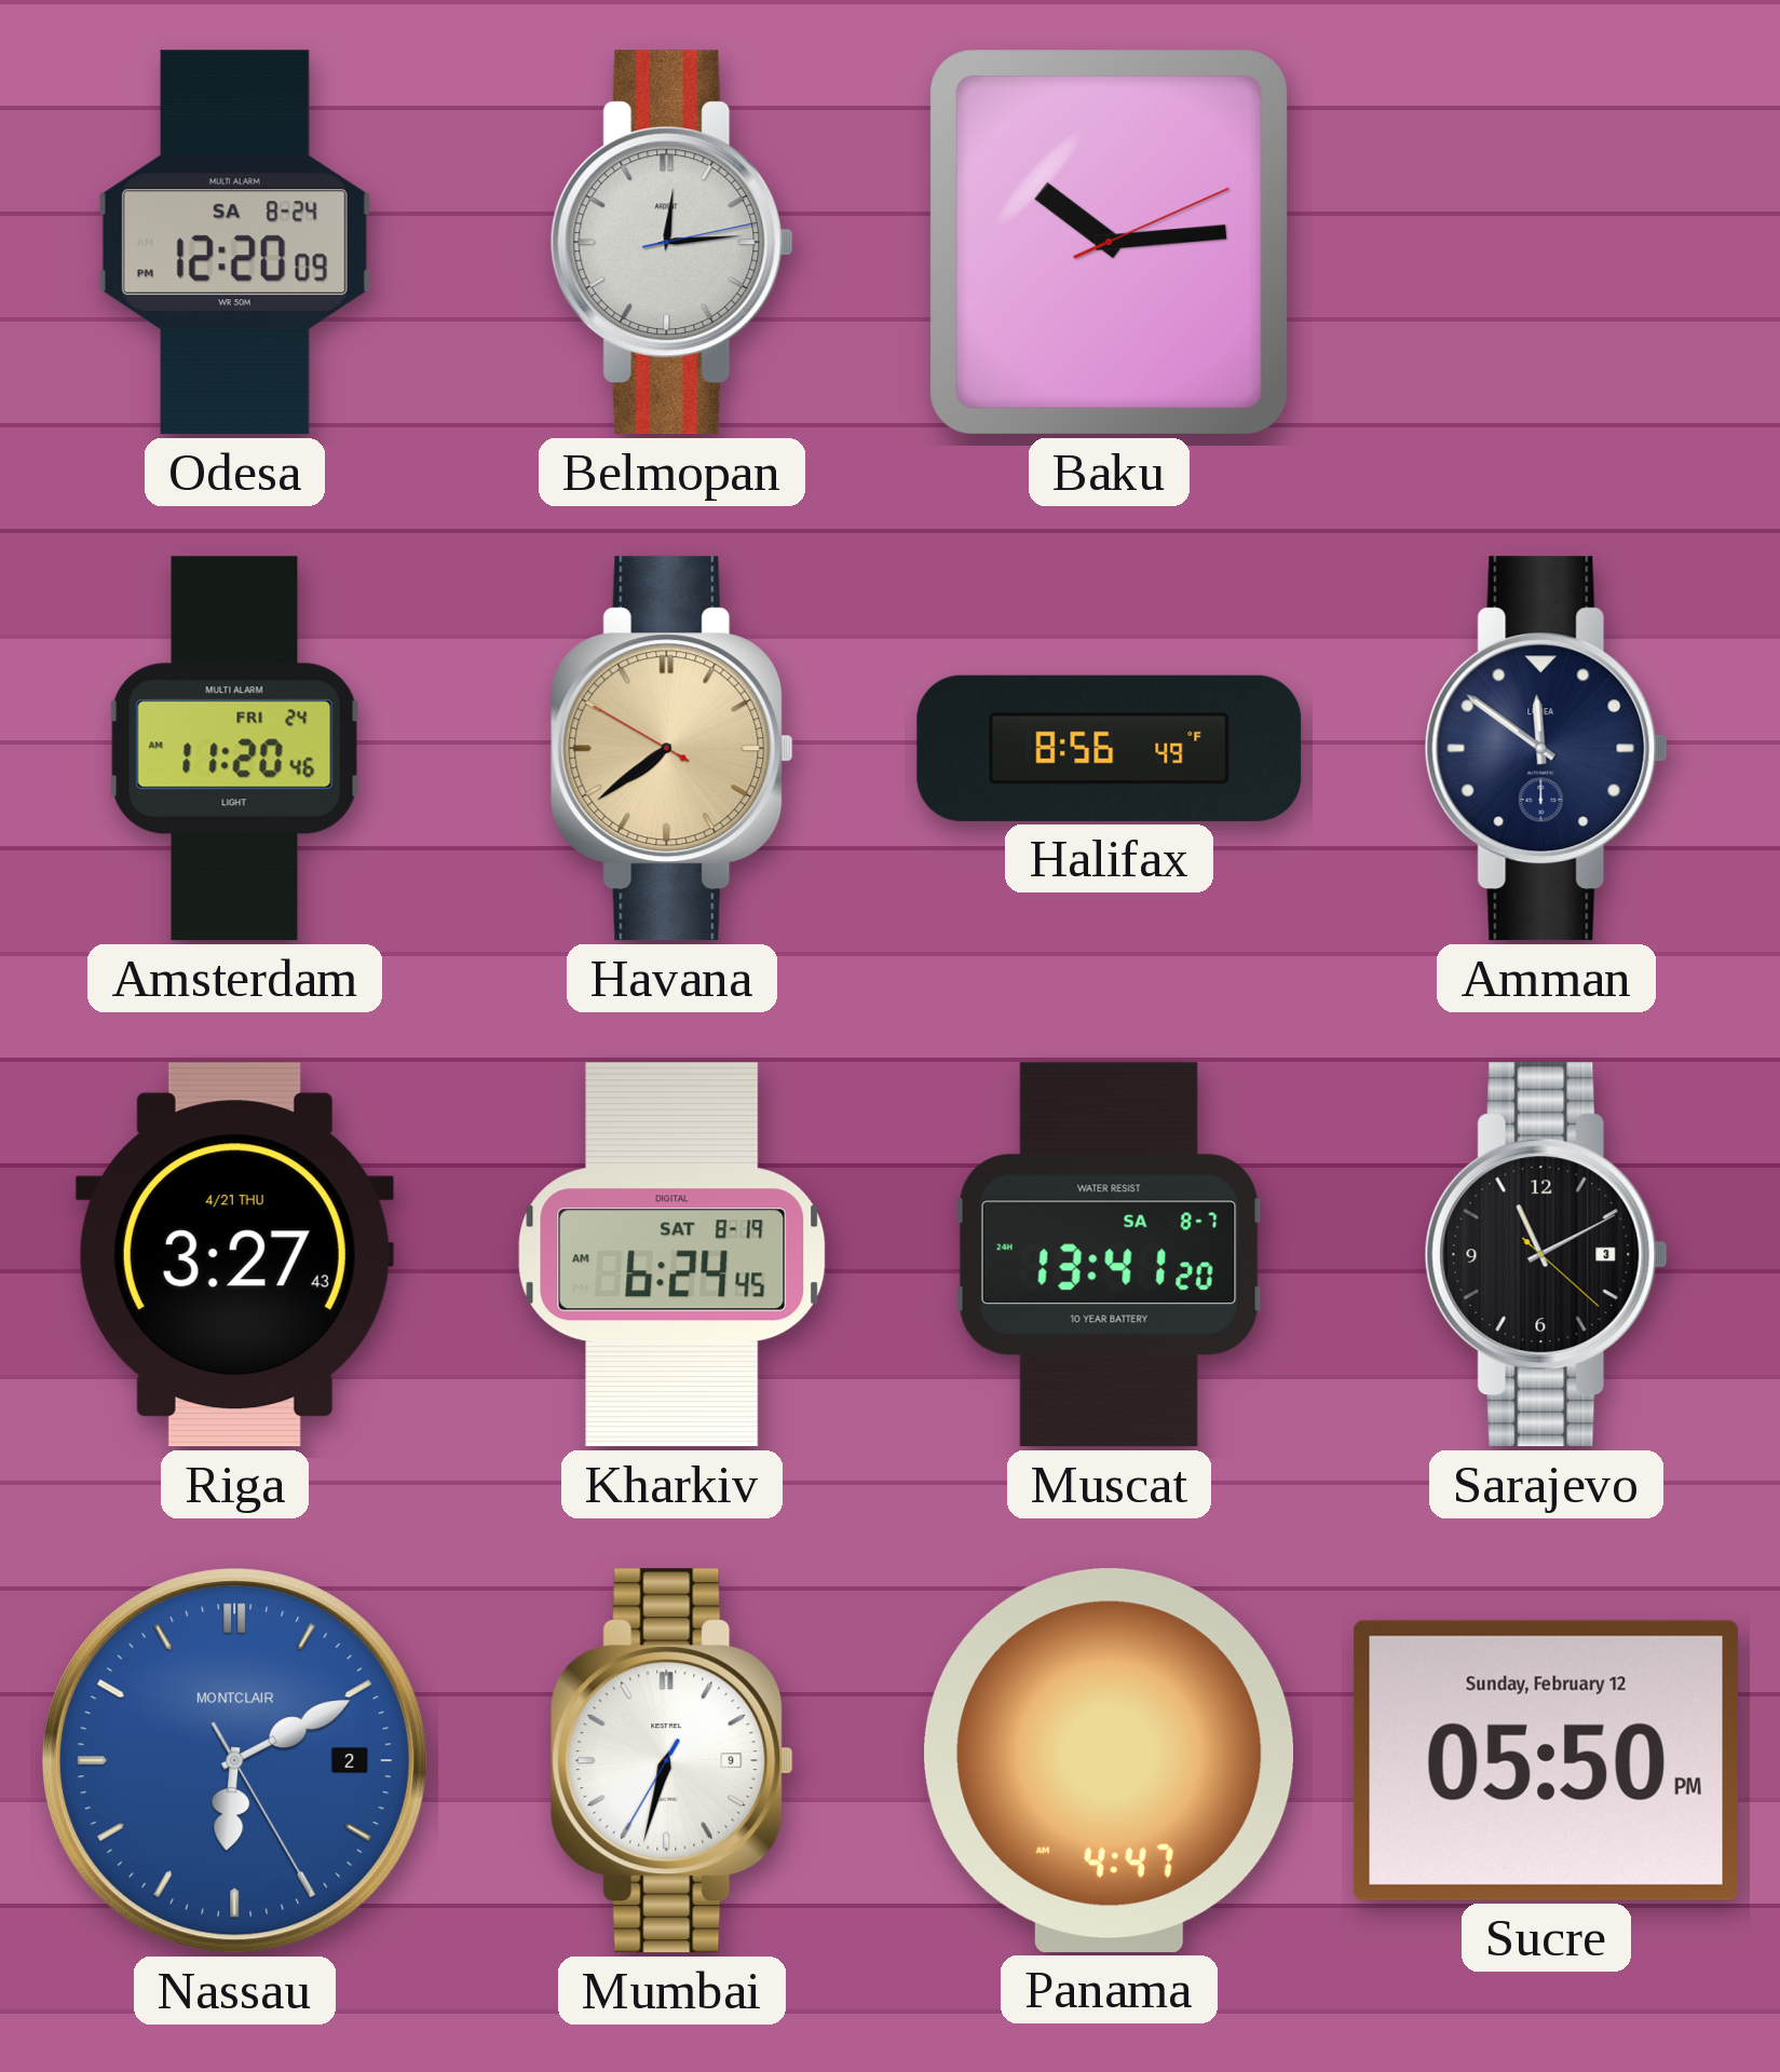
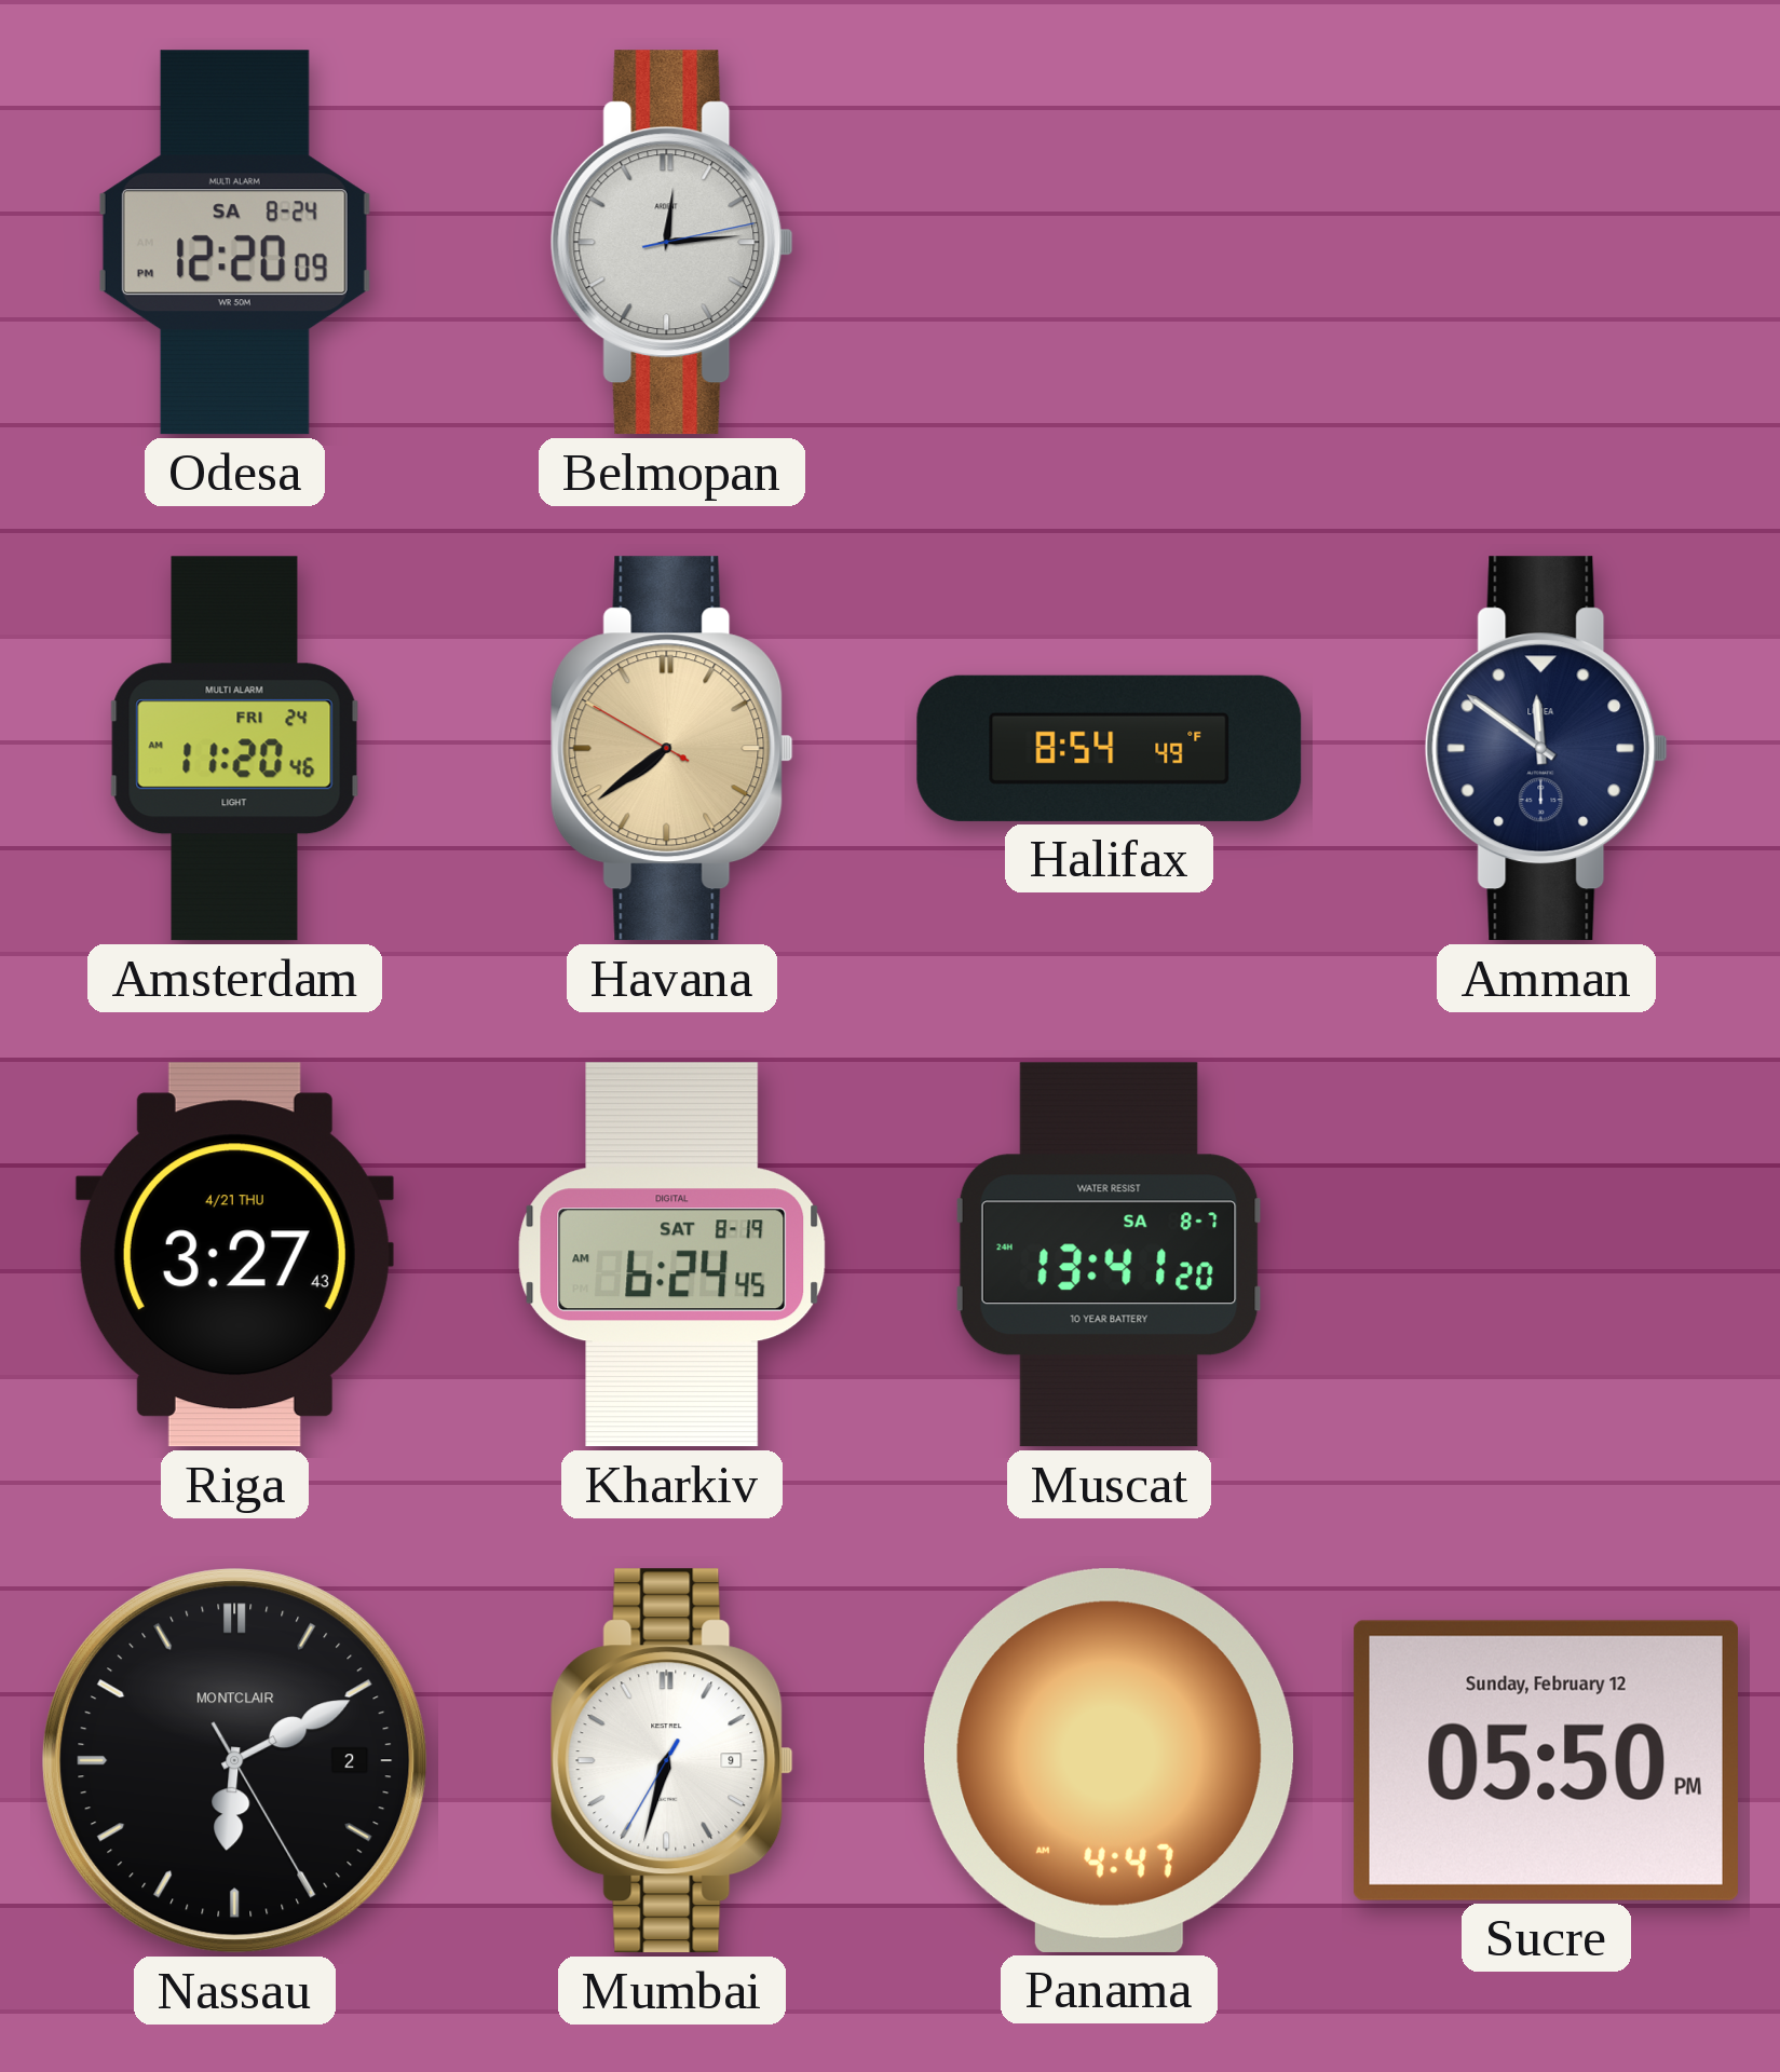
Baku: 10:14 -> none (1110, 243)
Halifax: 8:56 -> 8:54 (1110, 748)
Sarajevo: 11:10 -> none (1546, 1255)
Nassau dial: blue -> black (235, 1761)
